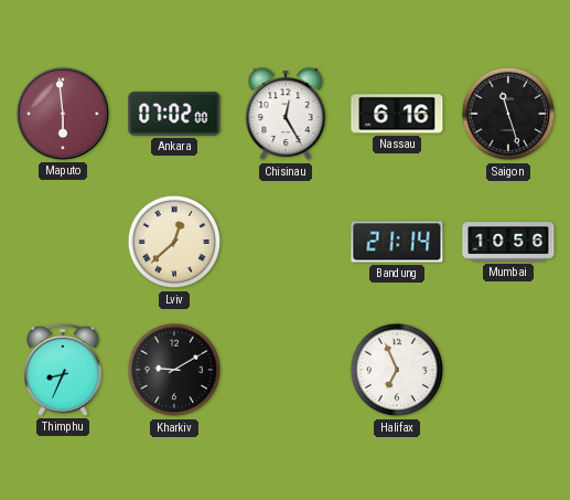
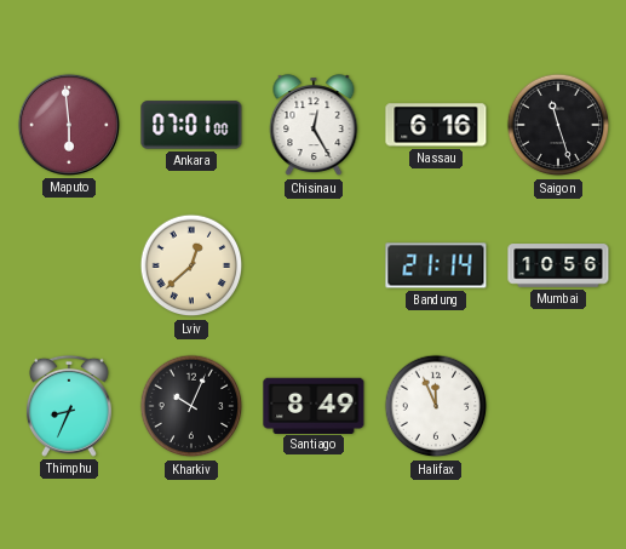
Ankara: 07:02 -> 07:01 (191, 125)
Kharkiv: 9:10 -> 10:04 (191, 406)
Santiago: none -> 8:49 (314, 405)
Halifax: 6:56 -> 11:56 (436, 406)
